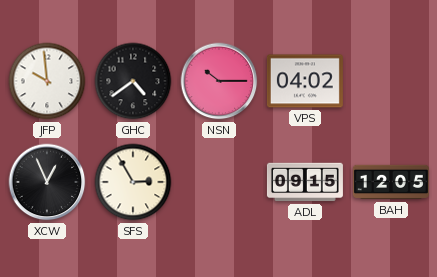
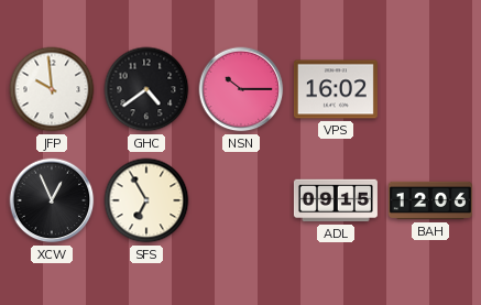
VPS: 04:02 -> 16:02 (336, 89)
SFS: 2:55 -> 6:55 (146, 200)
BAH: 12:05 -> 12:06 (430, 200)
